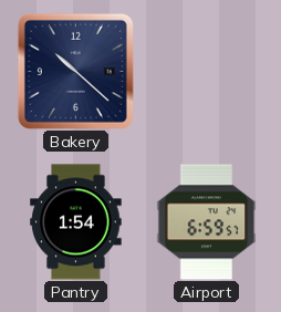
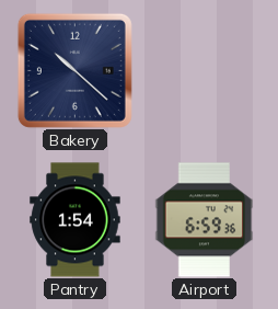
Airport: 6:59:57 -> 6:59:36 (205, 220)
